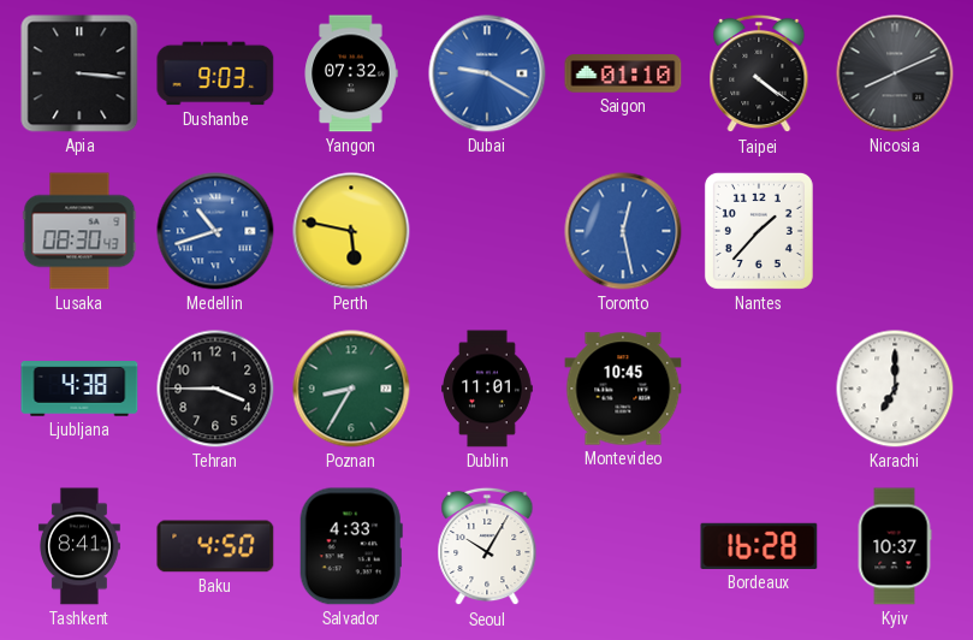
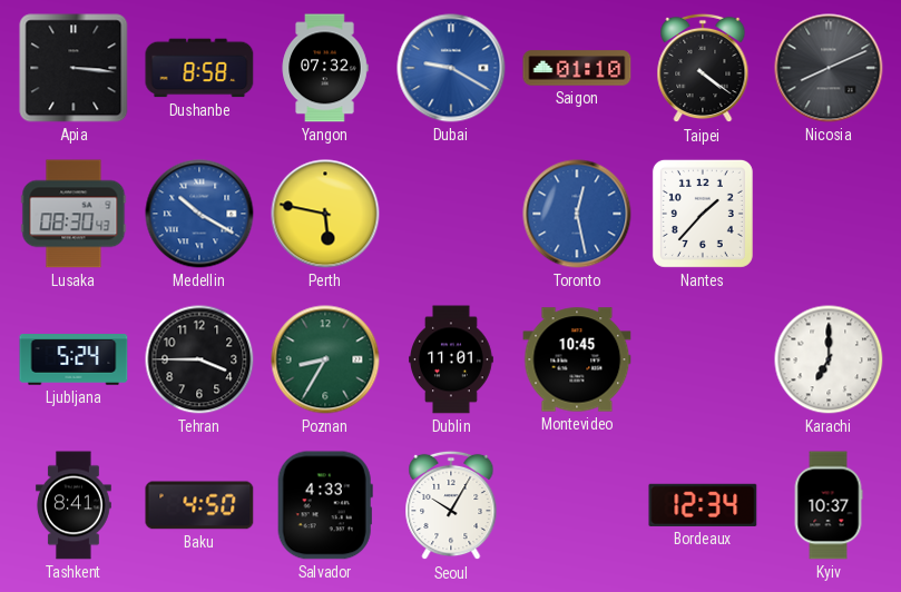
Dushanbe: 9:03 -> 8:58 (199, 68)
Medellin: 10:42 -> 10:20 (199, 214)
Ljubljana: 4:38 -> 5:24 (74, 361)
Bordeaux: 16:28 -> 12:34 (703, 505)
